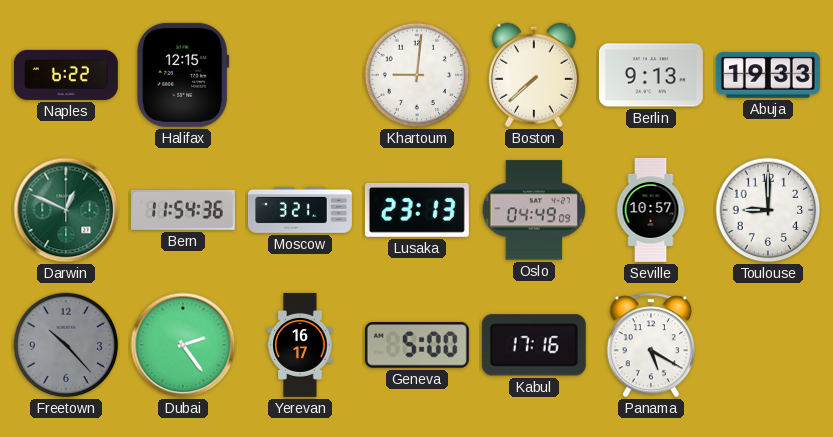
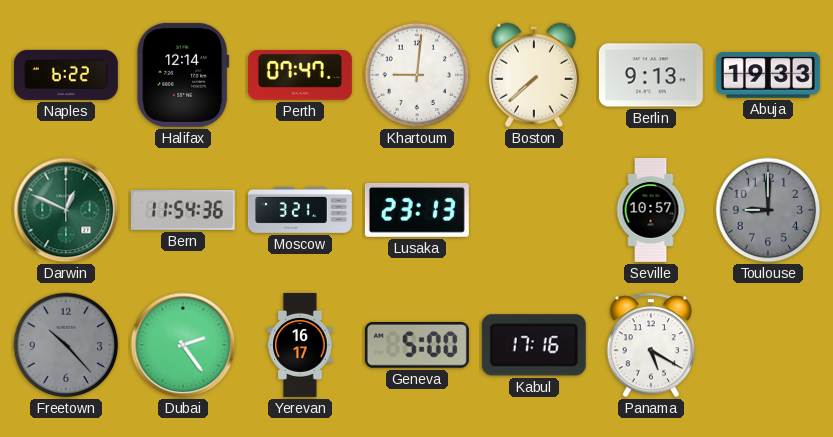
Halifax: 12:15 -> 12:14 (183, 75)
Perth: none -> 07:47 (300, 75)
Oslo: 04:49 -> none (534, 210)
Toulouse dial: white -> grey (768, 210)
